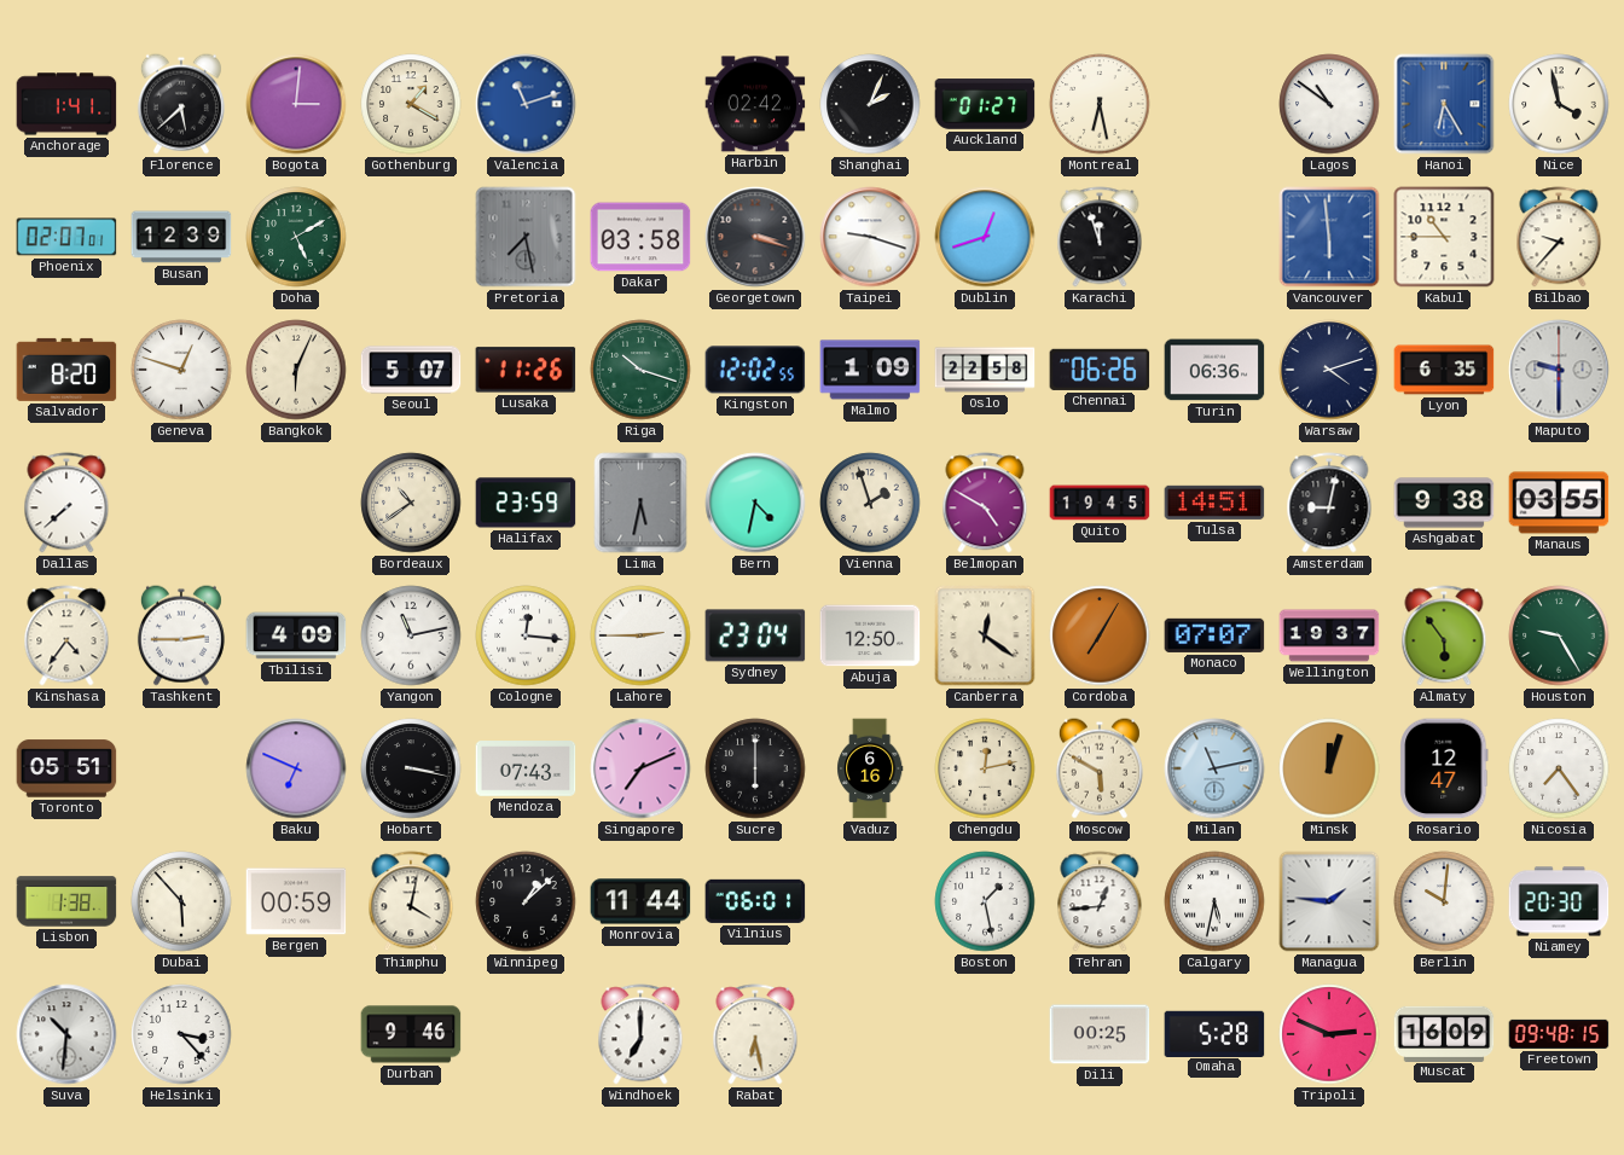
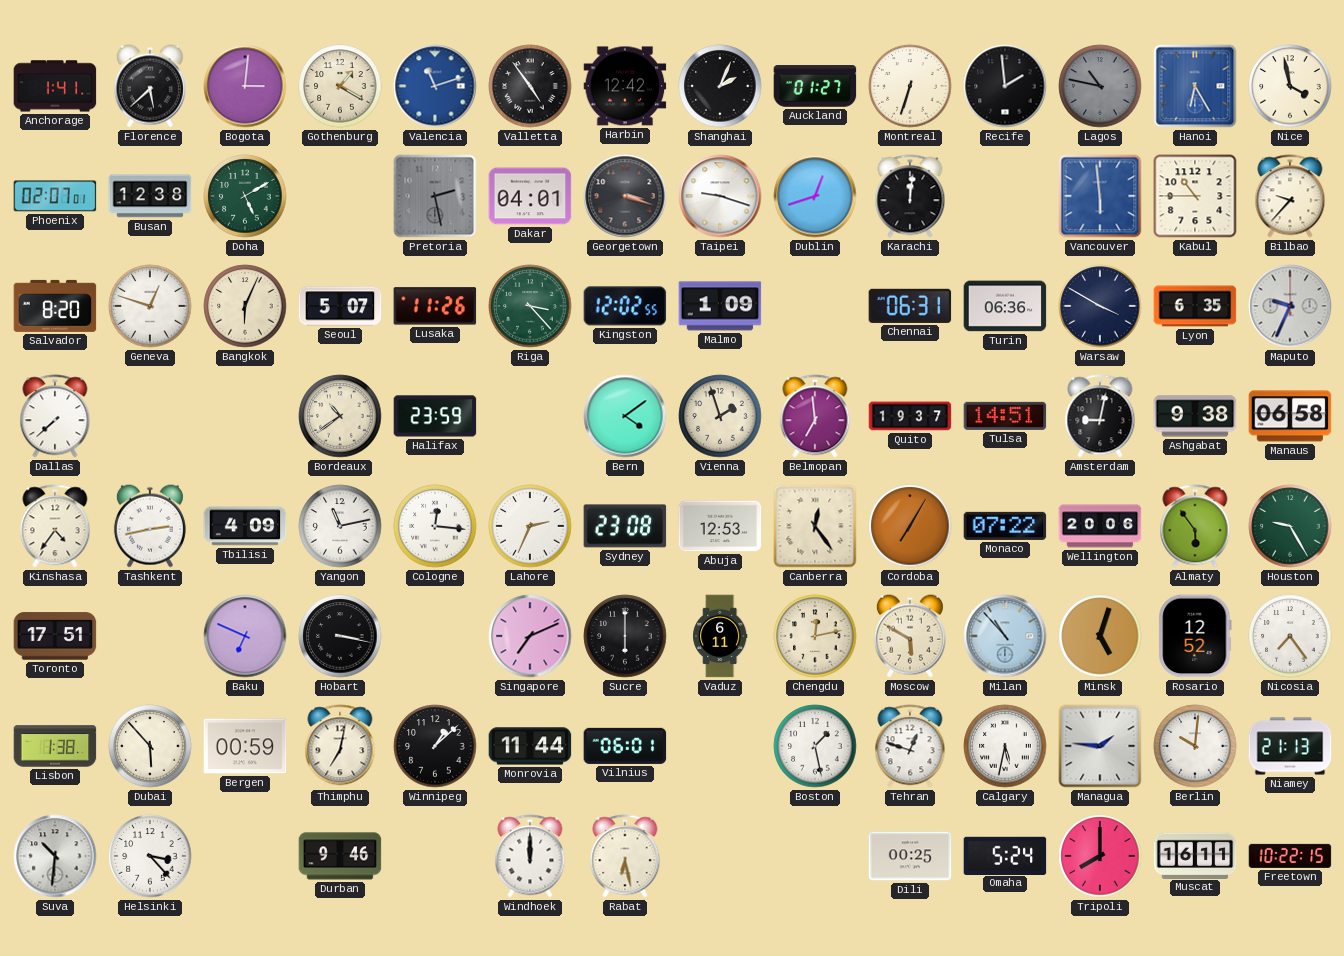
Valletta: none -> 4:54 (530, 86)
Harbin: 02:42 -> 12:42 (625, 86)
Montreal: 6:28 -> 6:33 (910, 86)
Recife: none -> 1:59 (1005, 86)
Lagos: 10:51 -> 10:47 (1100, 86)
Lagos dial: white -> grey (1100, 86)
Busan: 12:39 -> 12:38 (150, 196)
Pretoria: 7:28 -> 2:28 (435, 196)
Dakar: 03:58 -> 04:01 (530, 196)
Karachi: 11:57 -> 12:01 (910, 196)
Riga: 10:18 -> 3:23 (530, 306)
Oslo: 22:58 -> none (985, 370)
Chennai: 06:26 -> 06:31 (910, 306)
Warsaw: 4:12 -> 3:50 (1100, 306)
Maputo: 9:30 -> 9:34 (1290, 306)
Lima: 5:32 -> none (640, 503)
Bern: 4:32 -> 4:09 (625, 416)
Belmopan: 4:50 -> 6:59 (815, 416)
Quito: 19:45 -> 19:37 (910, 416)
Manaus: 03:55 -> 06:58 (1290, 416)
Tashkent: 2:45 -> 2:43 (150, 526)
Lahore: 2:45 -> 2:34 (530, 526)
Sydney: 23:04 -> 23:08 (625, 526)
Abuja: 12:50 -> 12:53 (720, 526)
Canberra: 12:21 -> 12:24 (815, 526)
Monaco: 07:07 -> 07:22 (1005, 526)
Wellington: 19:37 -> 20:06 (1100, 526)
Toronto: 05:51 -> 17:51 (55, 636)
Mendoza: 07:43 -> none (526, 768)
Vaduz: 6:16 -> 6:11 (720, 636)
Milan: 11:13 -> 10:53 (1005, 636)
Minsk: 12:03 -> 5:03 (1100, 636)
Rosario: 12:47 -> 12:52 (1195, 636)
Thimphu: 4:02 -> 7:02 (340, 746)
Tehran: 12:44 -> 12:48 (910, 746)
Niamey: 20:30 -> 21:13 (1290, 746)
Windhoek: 7:00 -> 12:00 (530, 856)
Omaha: 5:28 -> 5:24 (1005, 855)
Tripoli: 2:49 -> 8:00 (1100, 856)
Muscat: 16:09 -> 16:11 (1195, 855)
Freetown: 09:48 -> 10:22 (1290, 856)
